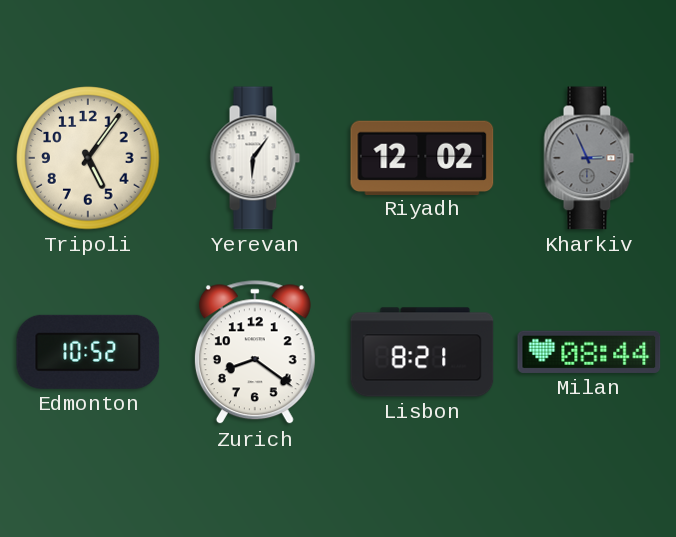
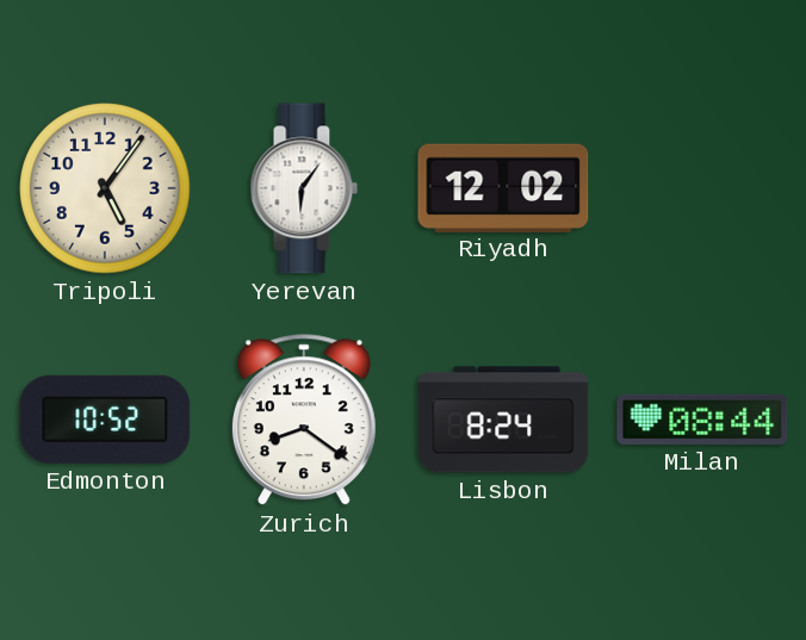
Kharkiv: 2:56 -> none (589, 158)
Lisbon: 8:21 -> 8:24 (503, 420)
